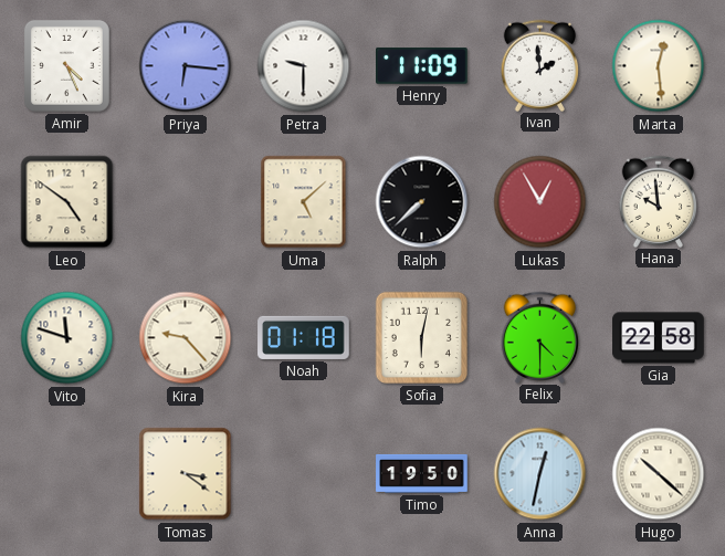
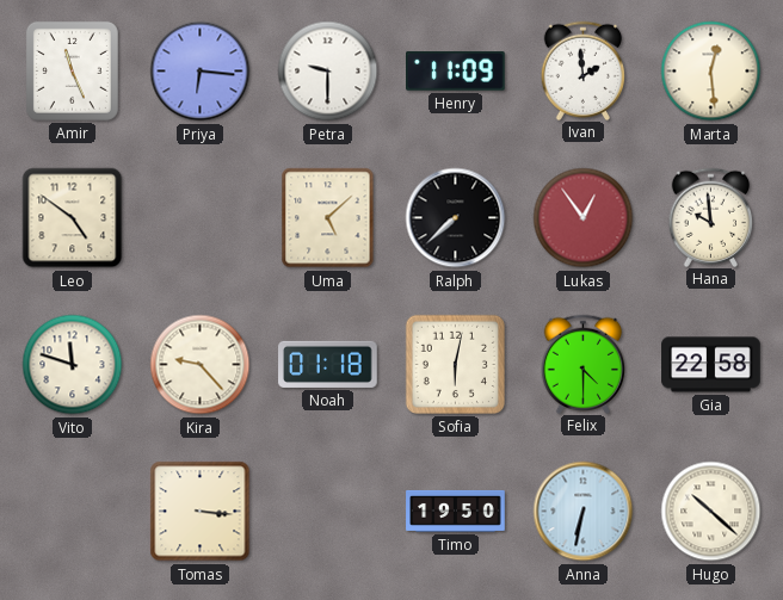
Amir: 4:26 -> 11:26 (72, 70)
Lukas: 12:55 -> 12:54 (584, 218)
Tomas: 3:21 -> 3:16 (201, 512)
Anna: 12:32 -> 6:32 (584, 512)
